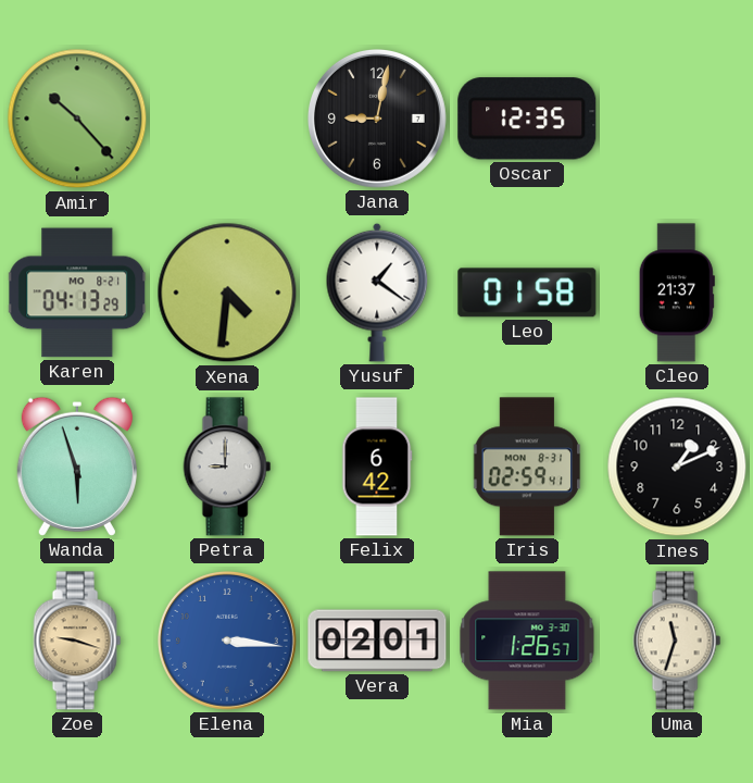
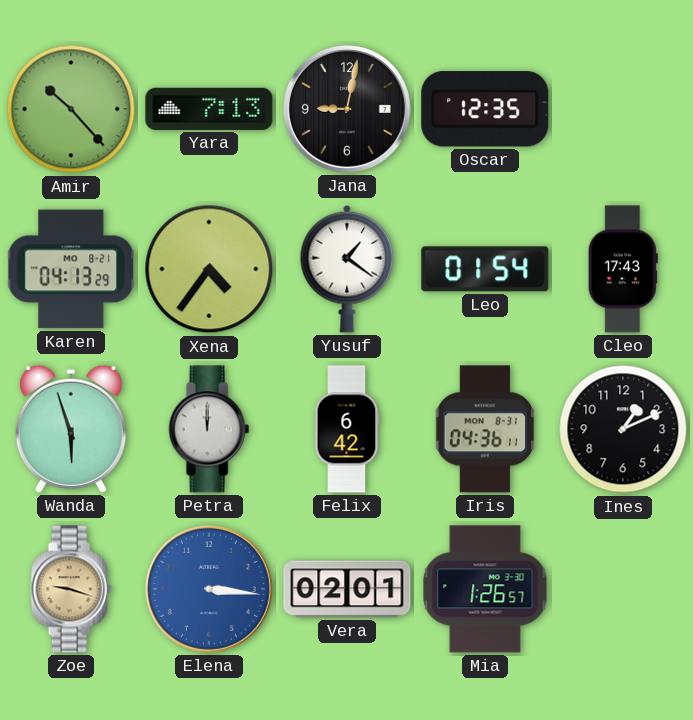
Yara: none -> 7:13 (209, 109)
Xena: 4:31 -> 4:36 (209, 269)
Leo: 01:58 -> 01:54 (485, 269)
Cleo: 21:37 -> 17:43 (623, 269)
Petra: 9:00 -> 12:00 (209, 429)
Iris: 02:59 -> 04:36 (485, 429)
Uma: 11:33 -> none (677, 641)
